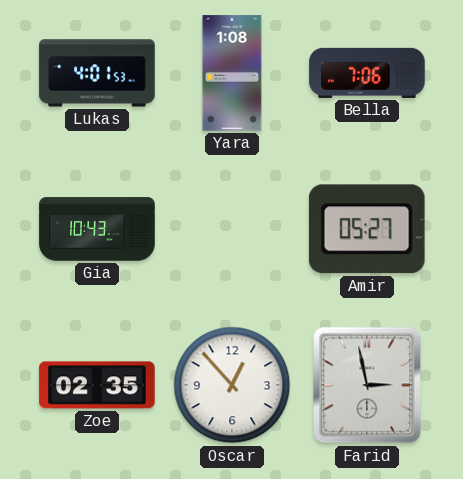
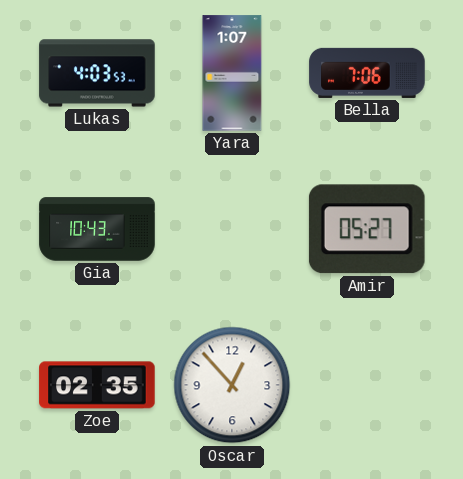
Lukas: 4:01 -> 4:03 (97, 73)
Yara: 1:08 -> 1:07 (232, 73)
Farid: 2:58 -> none (367, 385)
